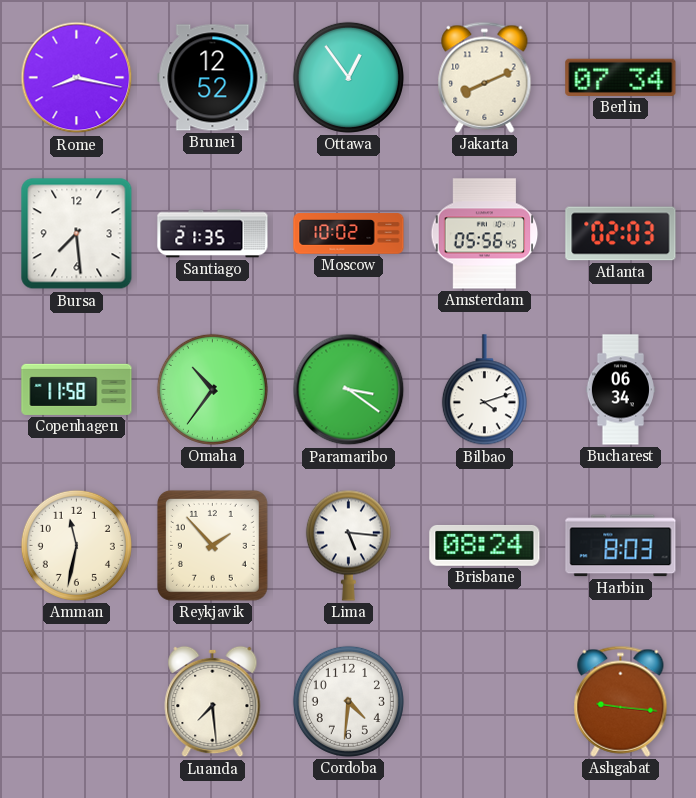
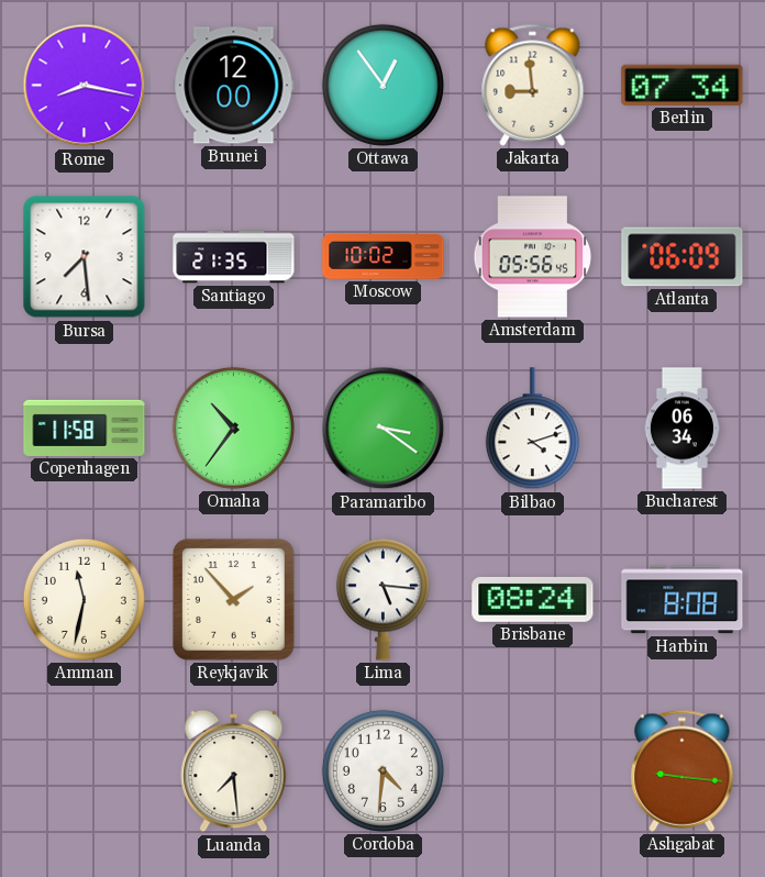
Brunei: 12:52 -> 12:00 (234, 86)
Jakarta: 8:11 -> 8:59 (533, 85)
Atlanta: 02:03 -> 06:09 (683, 257)
Harbin: 8:03 -> 8:08 (683, 600)
